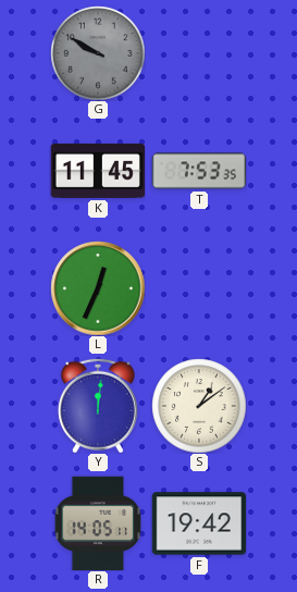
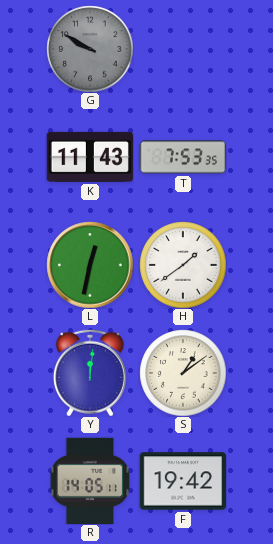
K: 11:45 -> 11:43 (89, 157)
L: 12:34 -> 12:32 (90, 265)
H: none -> 1:39 (183, 265)
